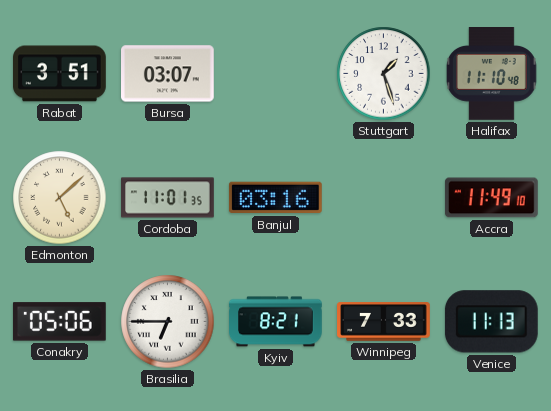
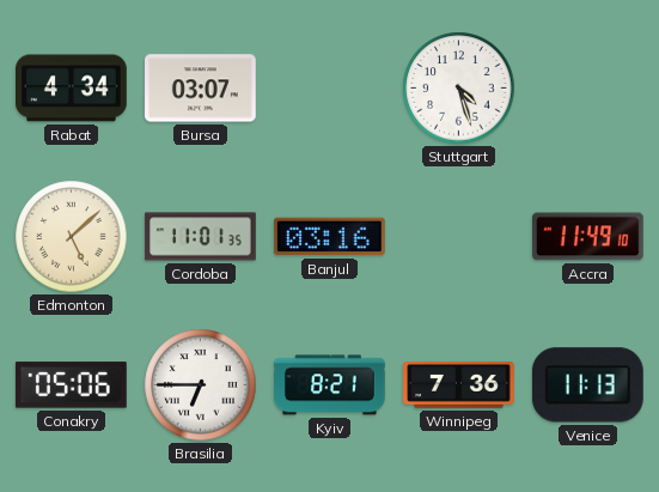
Rabat: 3:51 -> 4:34 (72, 89)
Stuttgart: 1:27 -> 4:27 (459, 89)
Halifax: 11:10 -> none (492, 74)
Winnipeg: 7:33 -> 7:36 (459, 385)
